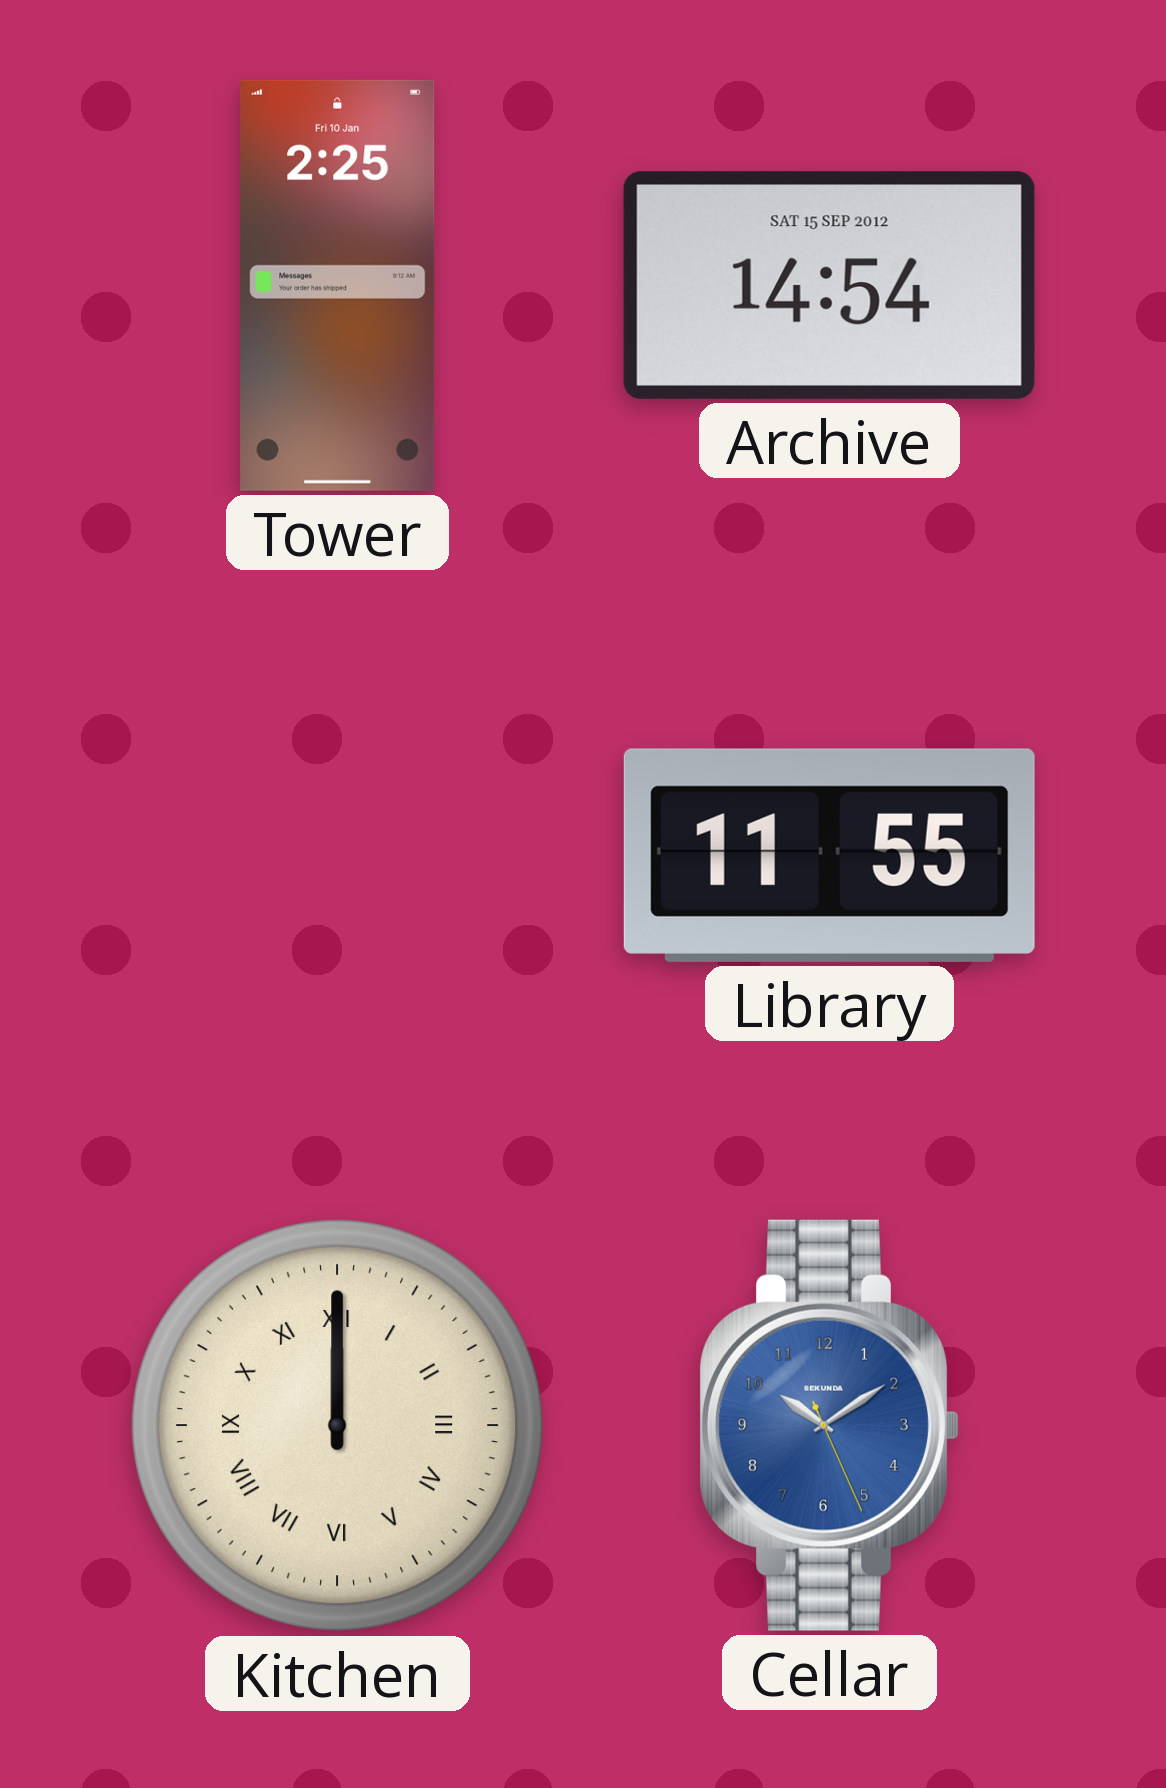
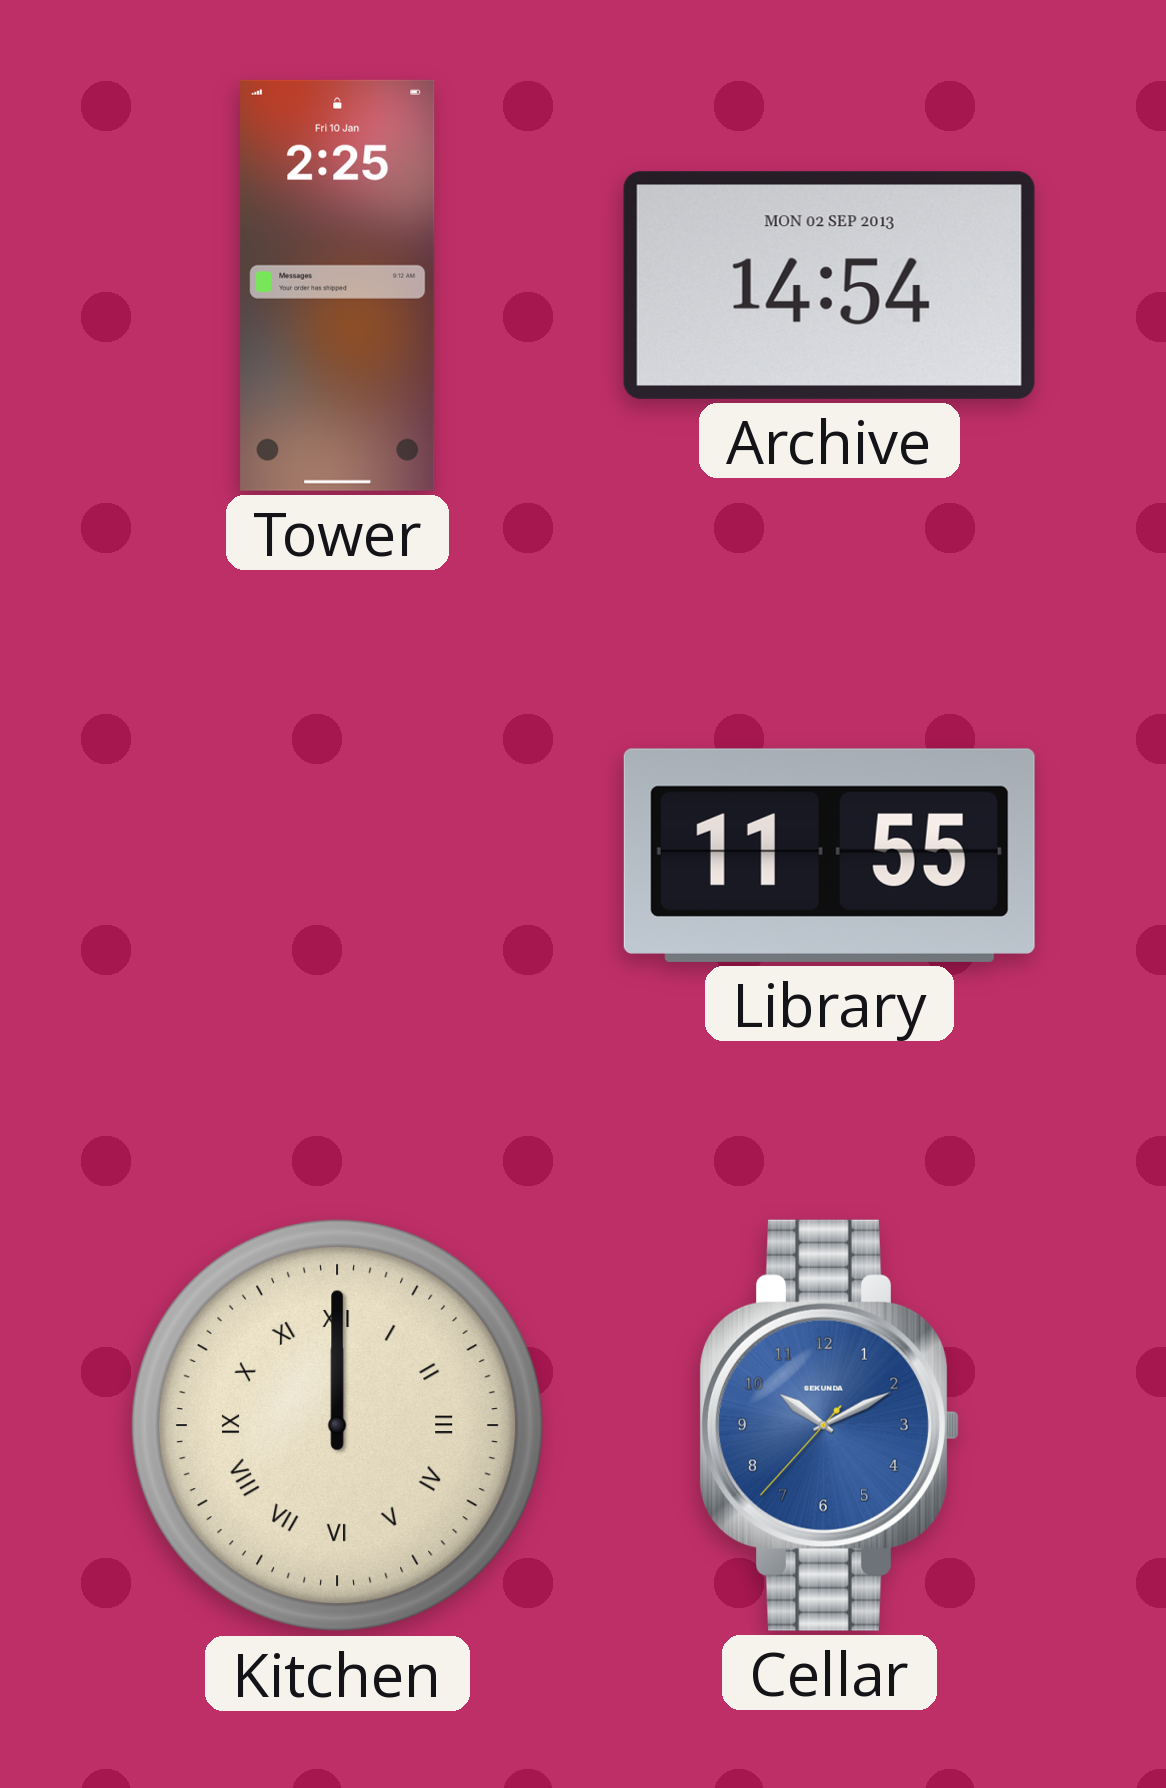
Archive date: SAT 15 SEP 2012 -> MON 02 SEP 2013 (829, 285)
Cellar: 10:09 -> 10:10 (829, 1425)
